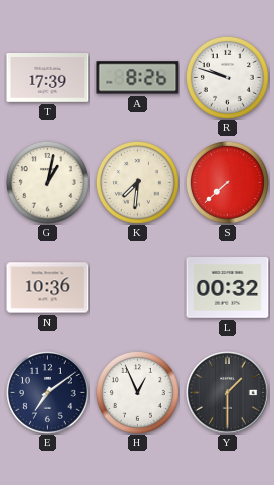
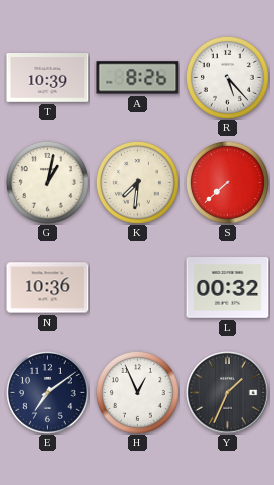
T: 17:39 -> 10:39 (48, 78)
R: 9:48 -> 5:23 (227, 77)
Y: 1:30 -> 1:34 (228, 393)
